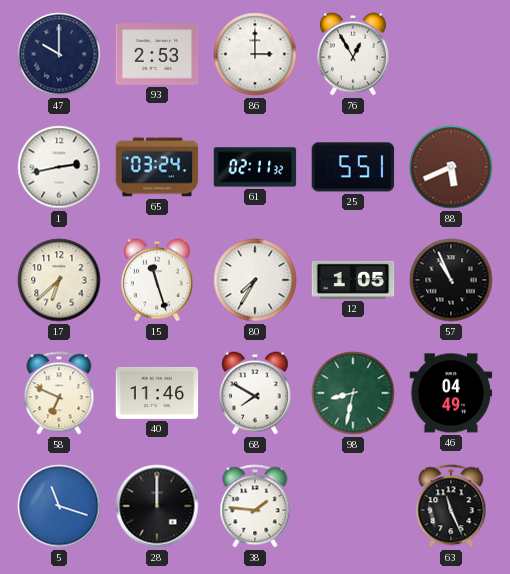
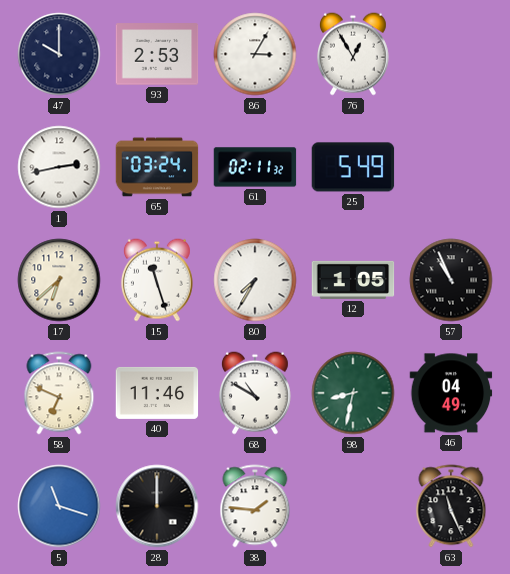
86: 3:00 -> 3:05 (255, 54)
25: 5:51 -> 5:49 (353, 167)
88: 5:41 -> none (451, 167)
68: 7:50 -> 10:50 (255, 393)
